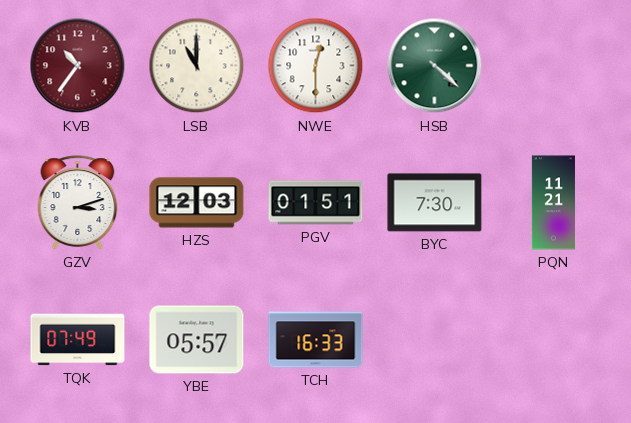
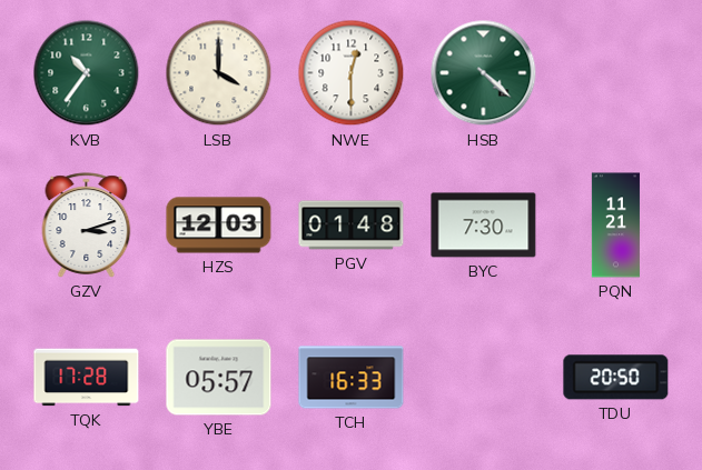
KVB dial: burgundy -> green (87, 73)
LSB: 11:00 -> 4:00 (219, 73)
PGV: 01:51 -> 01:48 (352, 226)
TQK: 07:49 -> 17:28 (87, 378)
TDU: none -> 20:50 (616, 378)
